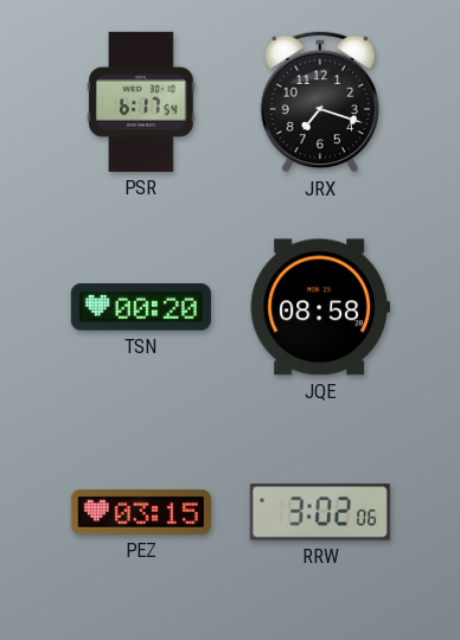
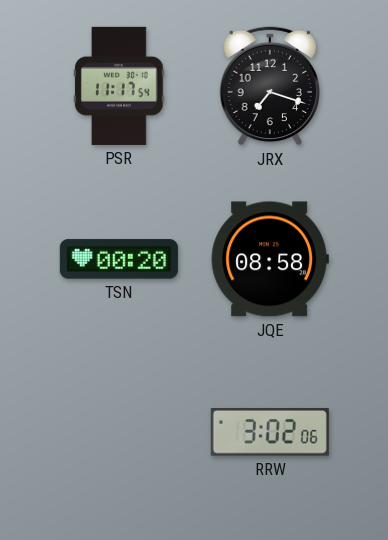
PSR: 6:17 -> 11:17 (119, 86)
PEZ: 03:15 -> none (141, 512)
